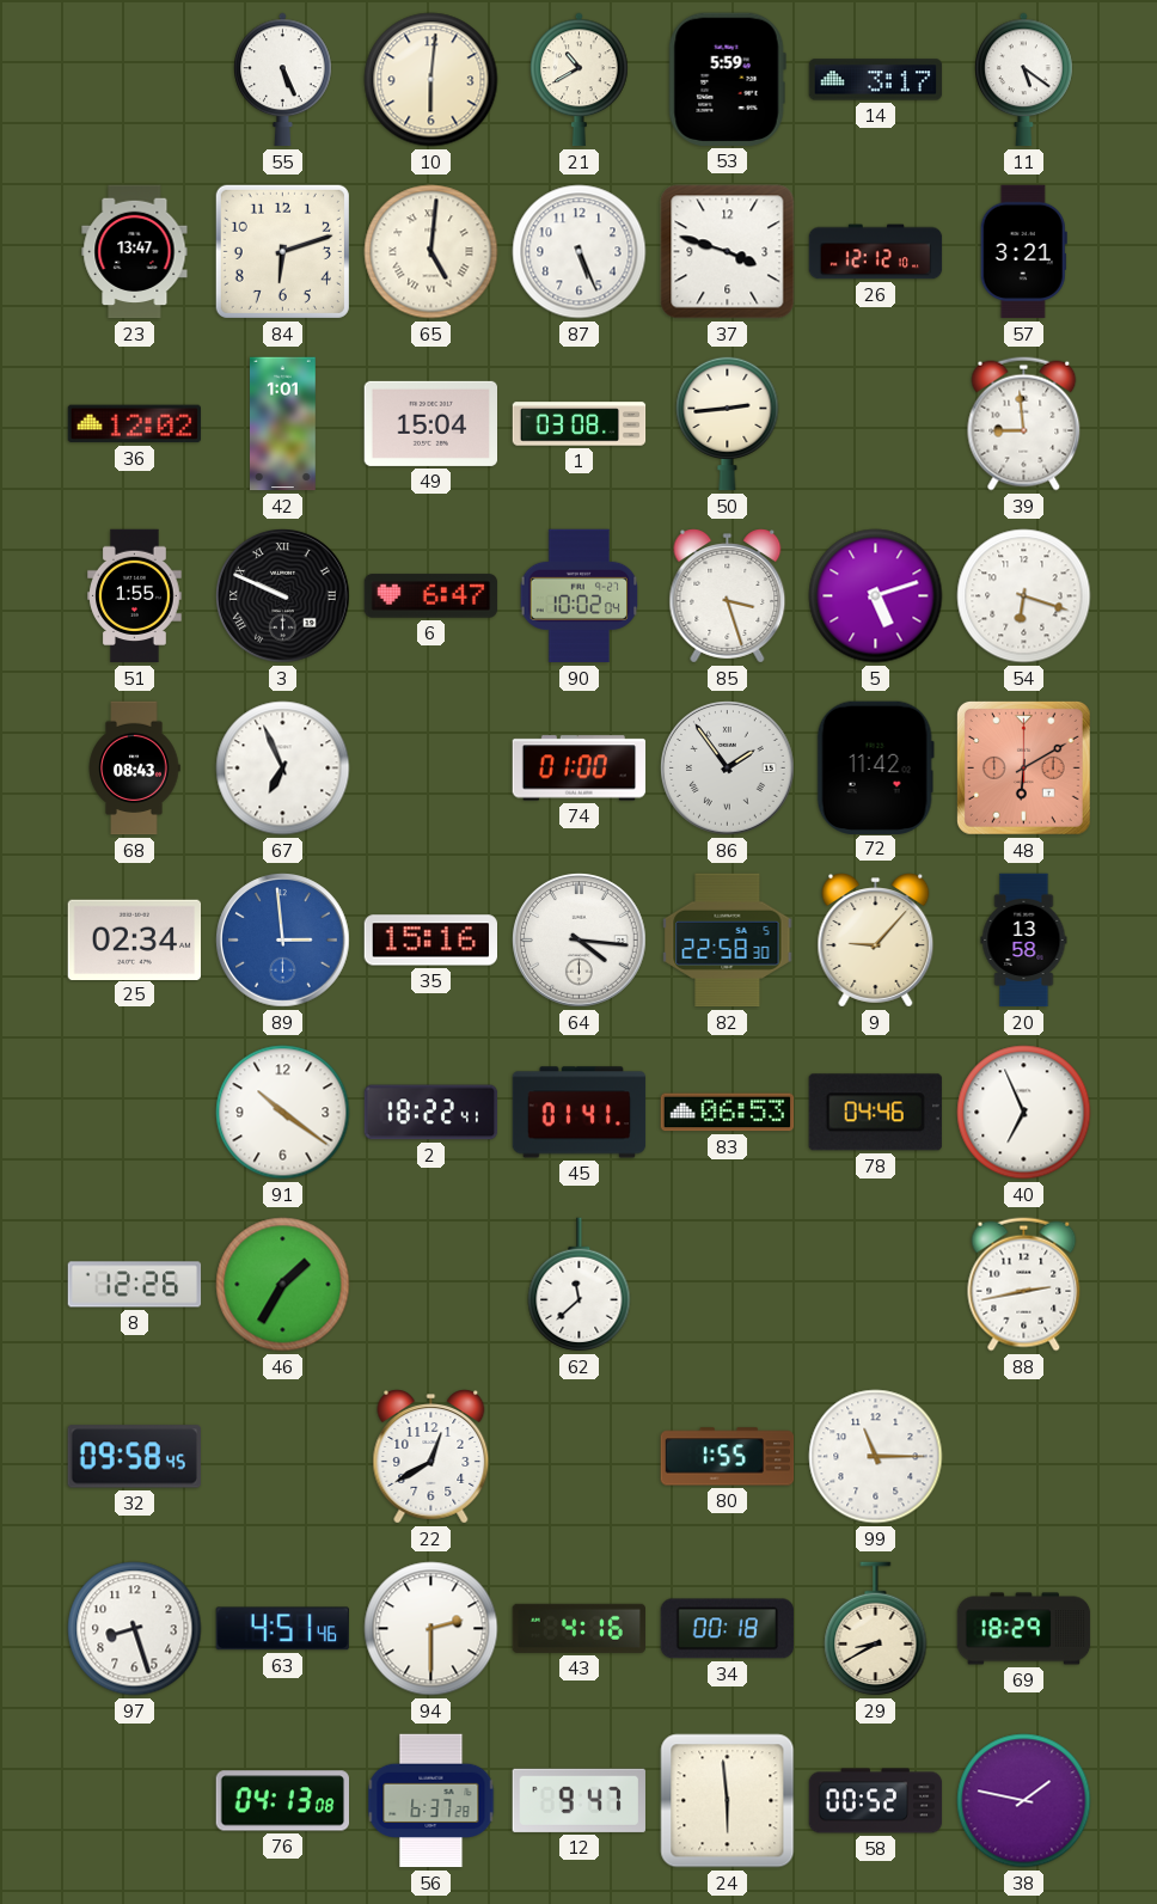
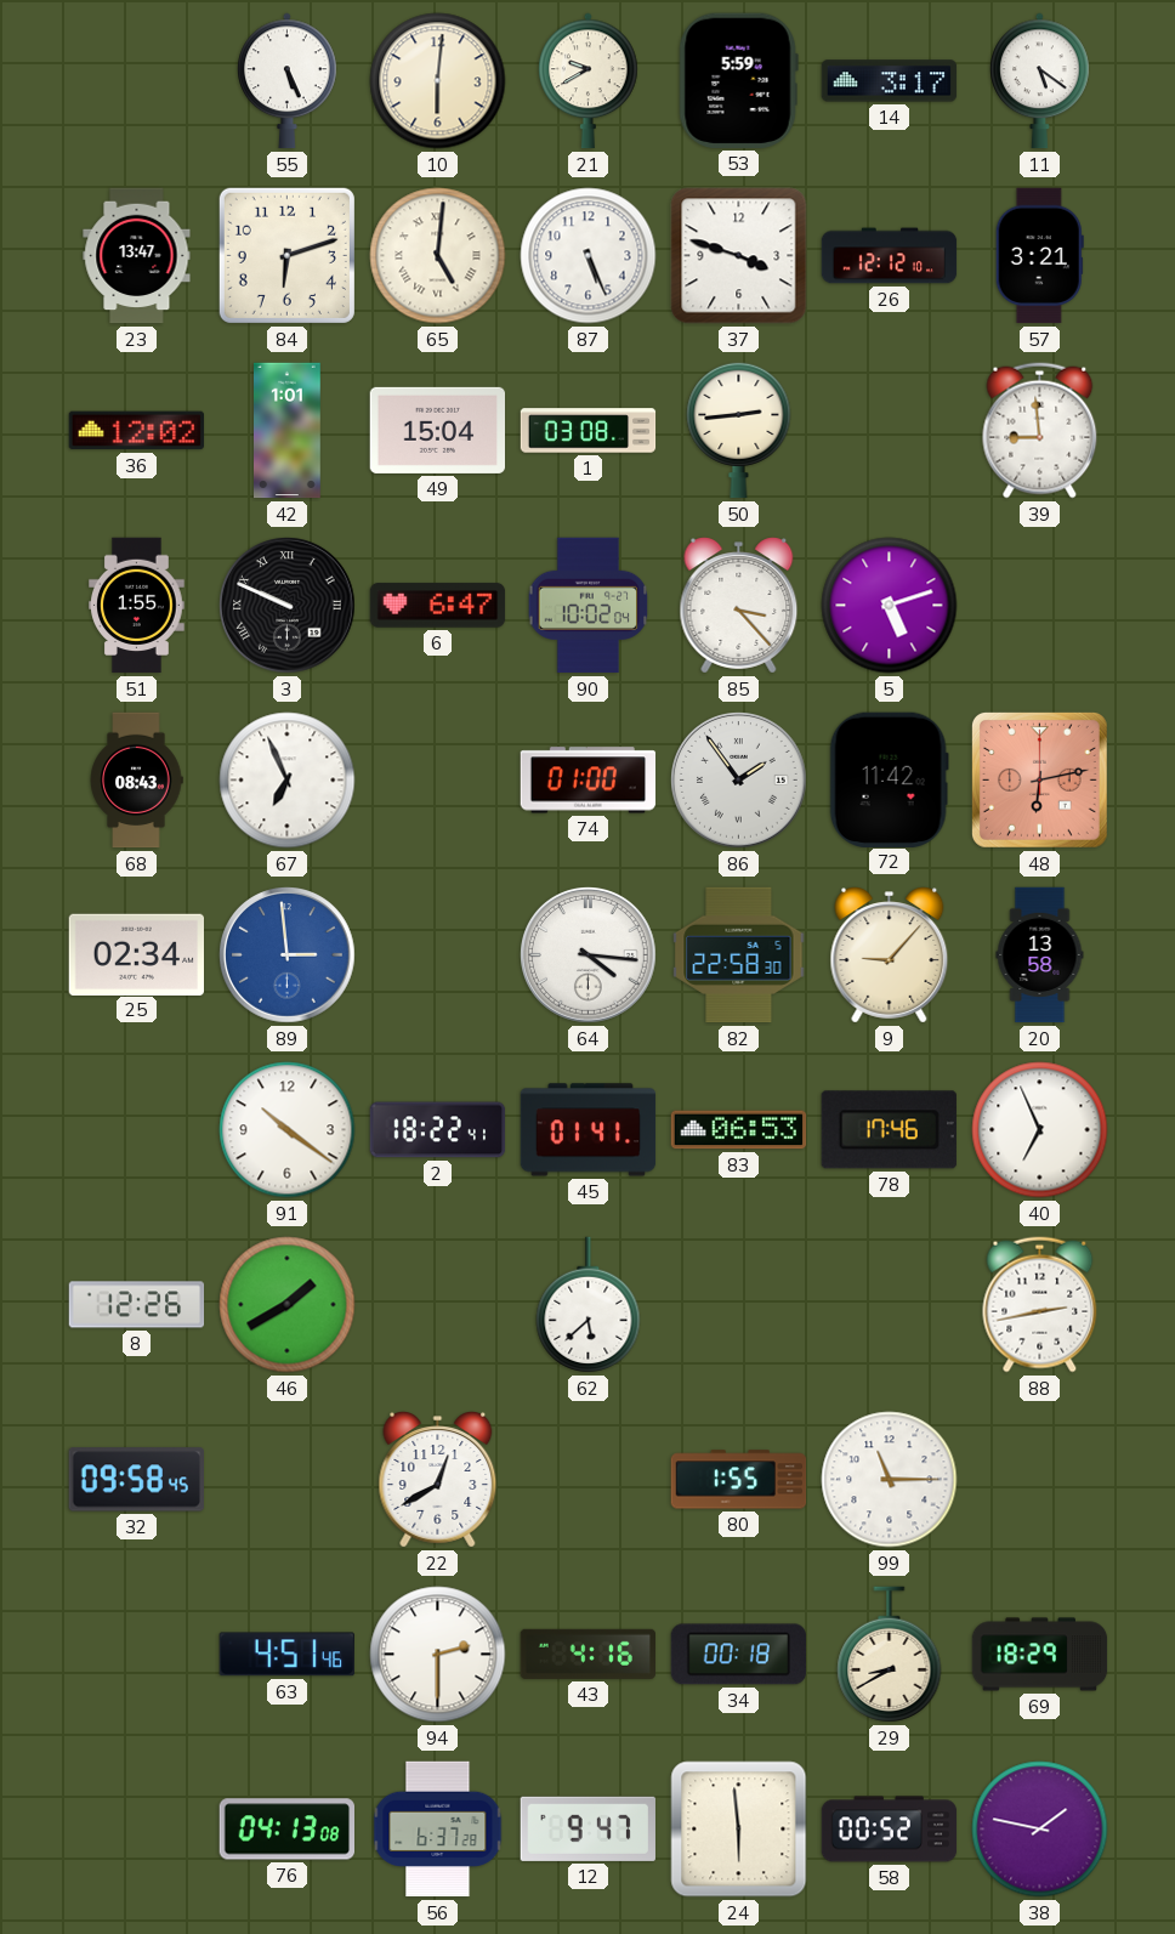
21: 10:40 -> 9:40 (589, 81)
85: 3:27 -> 3:23 (739, 606)
54: 6:18 -> none (1024, 596)
48: 6:10 -> 6:13 (1039, 779)
35: 15:16 -> none (431, 941)
78: 04:46 -> 17:46 (889, 1130)
46: 1:35 -> 1:40 (288, 1305)
62: 11:38 -> 5:38 (589, 1305)
97: 8:27 -> none (135, 1629)
